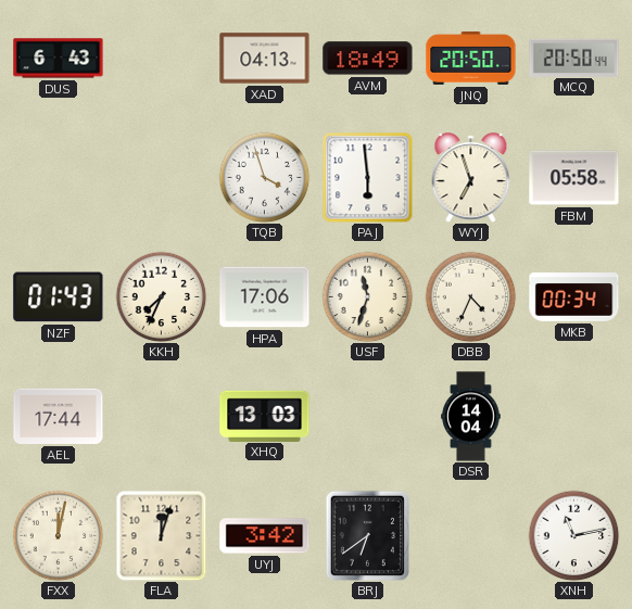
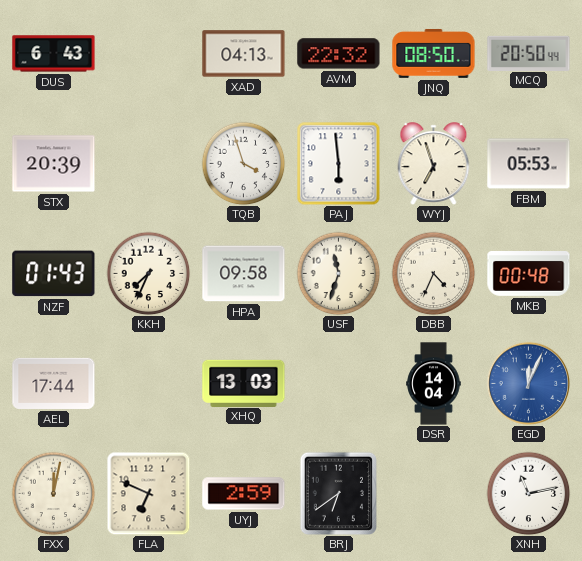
AVM: 18:49 -> 22:32 (339, 54)
JNQ: 20:50 -> 08:50 (434, 54)
STX: none -> 20:39 (54, 164)
FBM: 05:58 -> 05:53 (529, 164)
HPA: 17:06 -> 09:58 (244, 274)
MKB: 00:34 -> 00:48 (529, 274)
EGD: none -> 12:04 (528, 383)
FLA: 12:03 -> 6:49 (148, 493)
UYJ: 3:42 -> 2:59 (244, 494)
